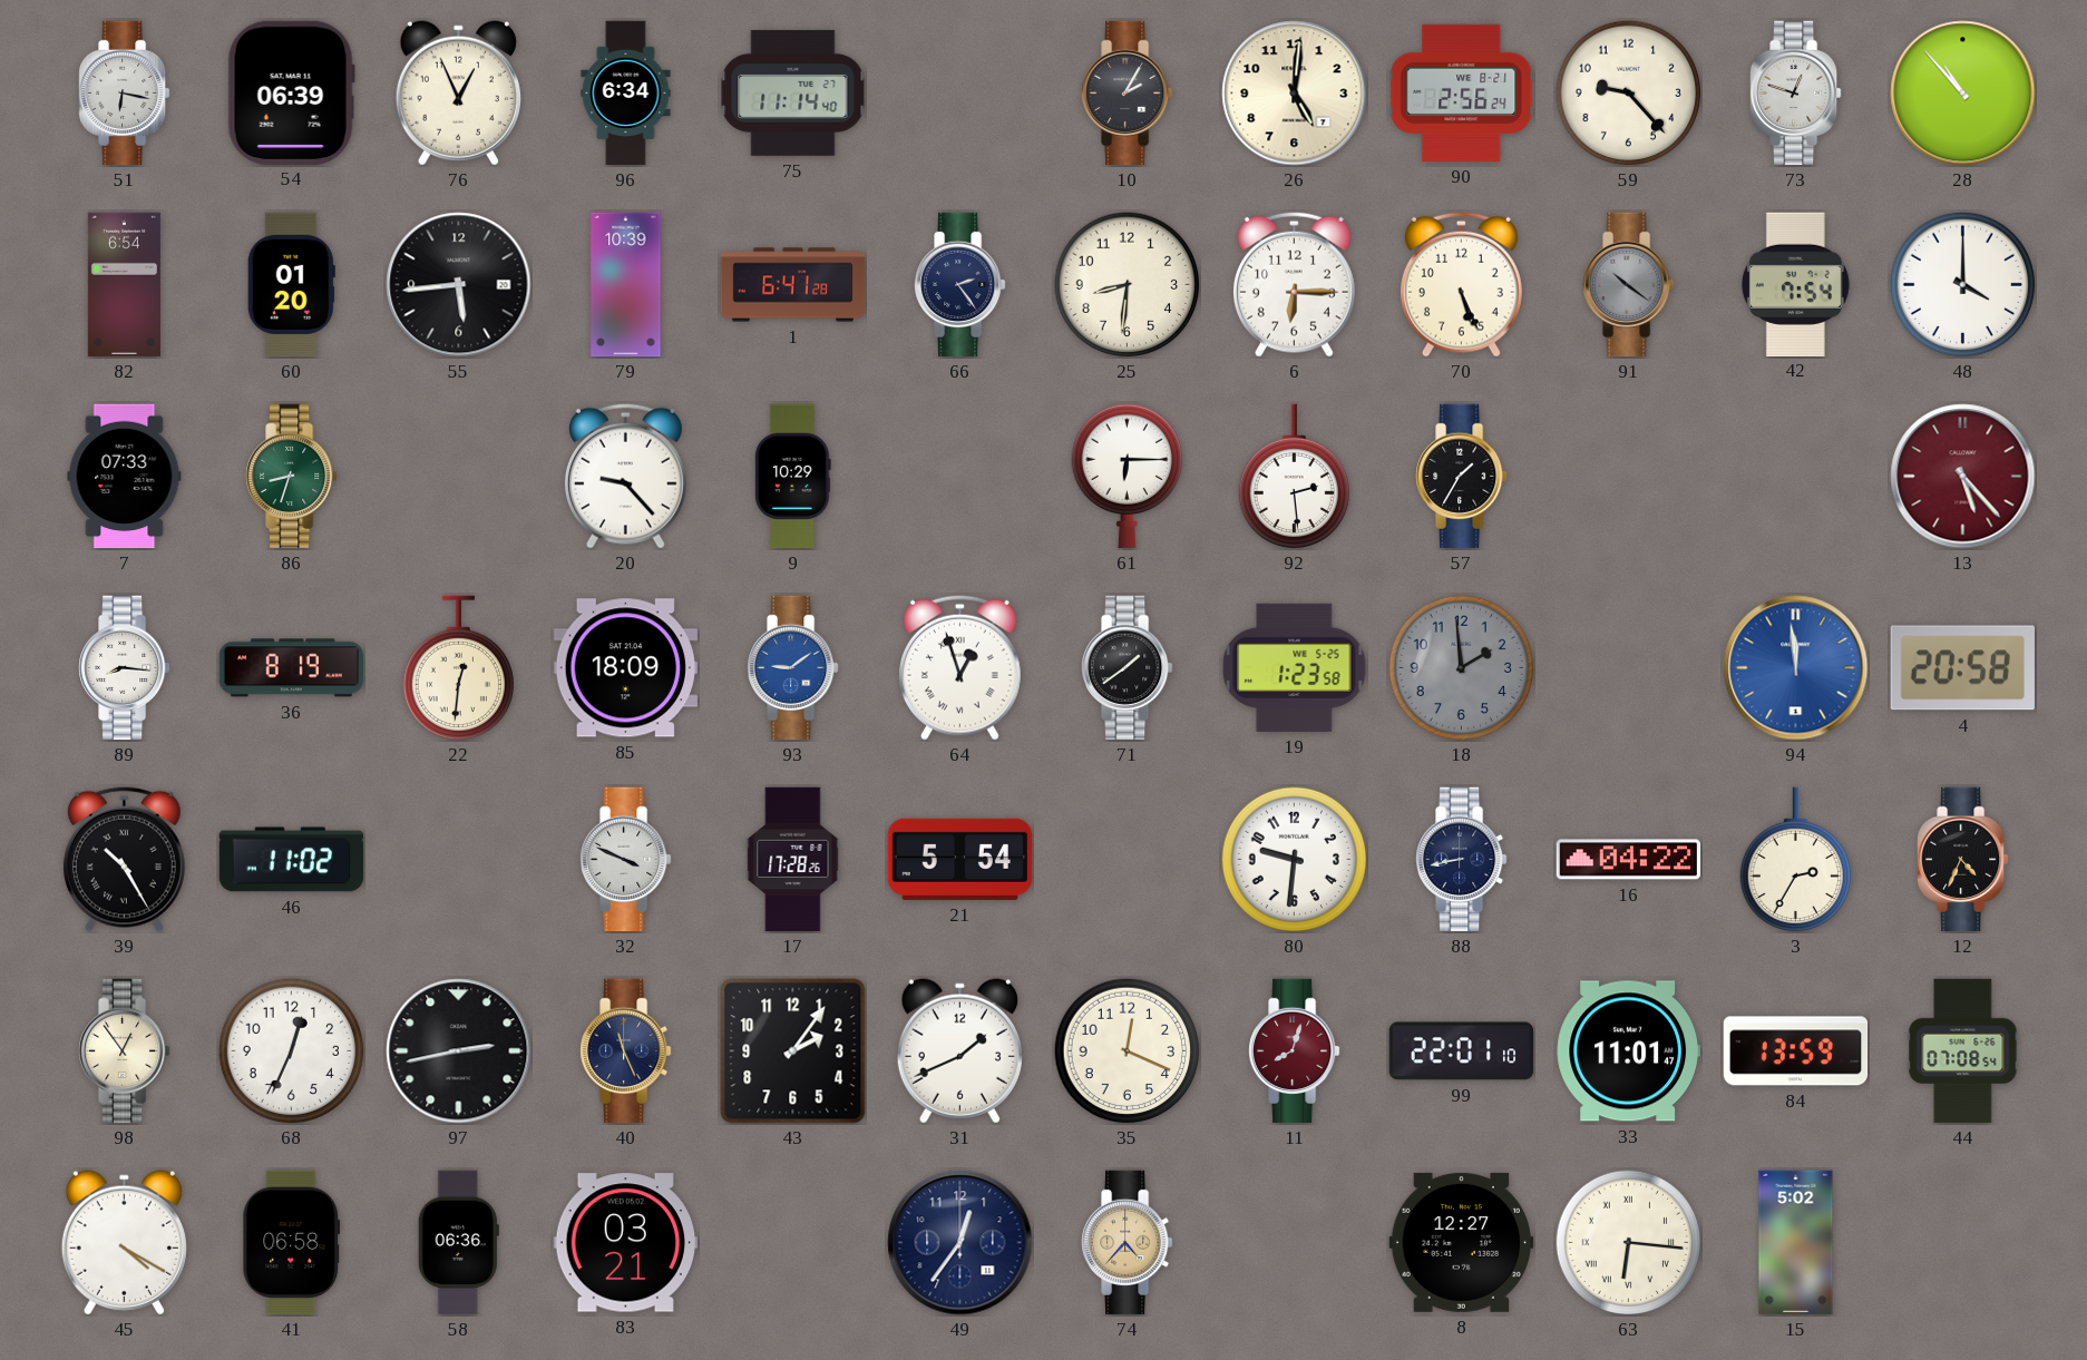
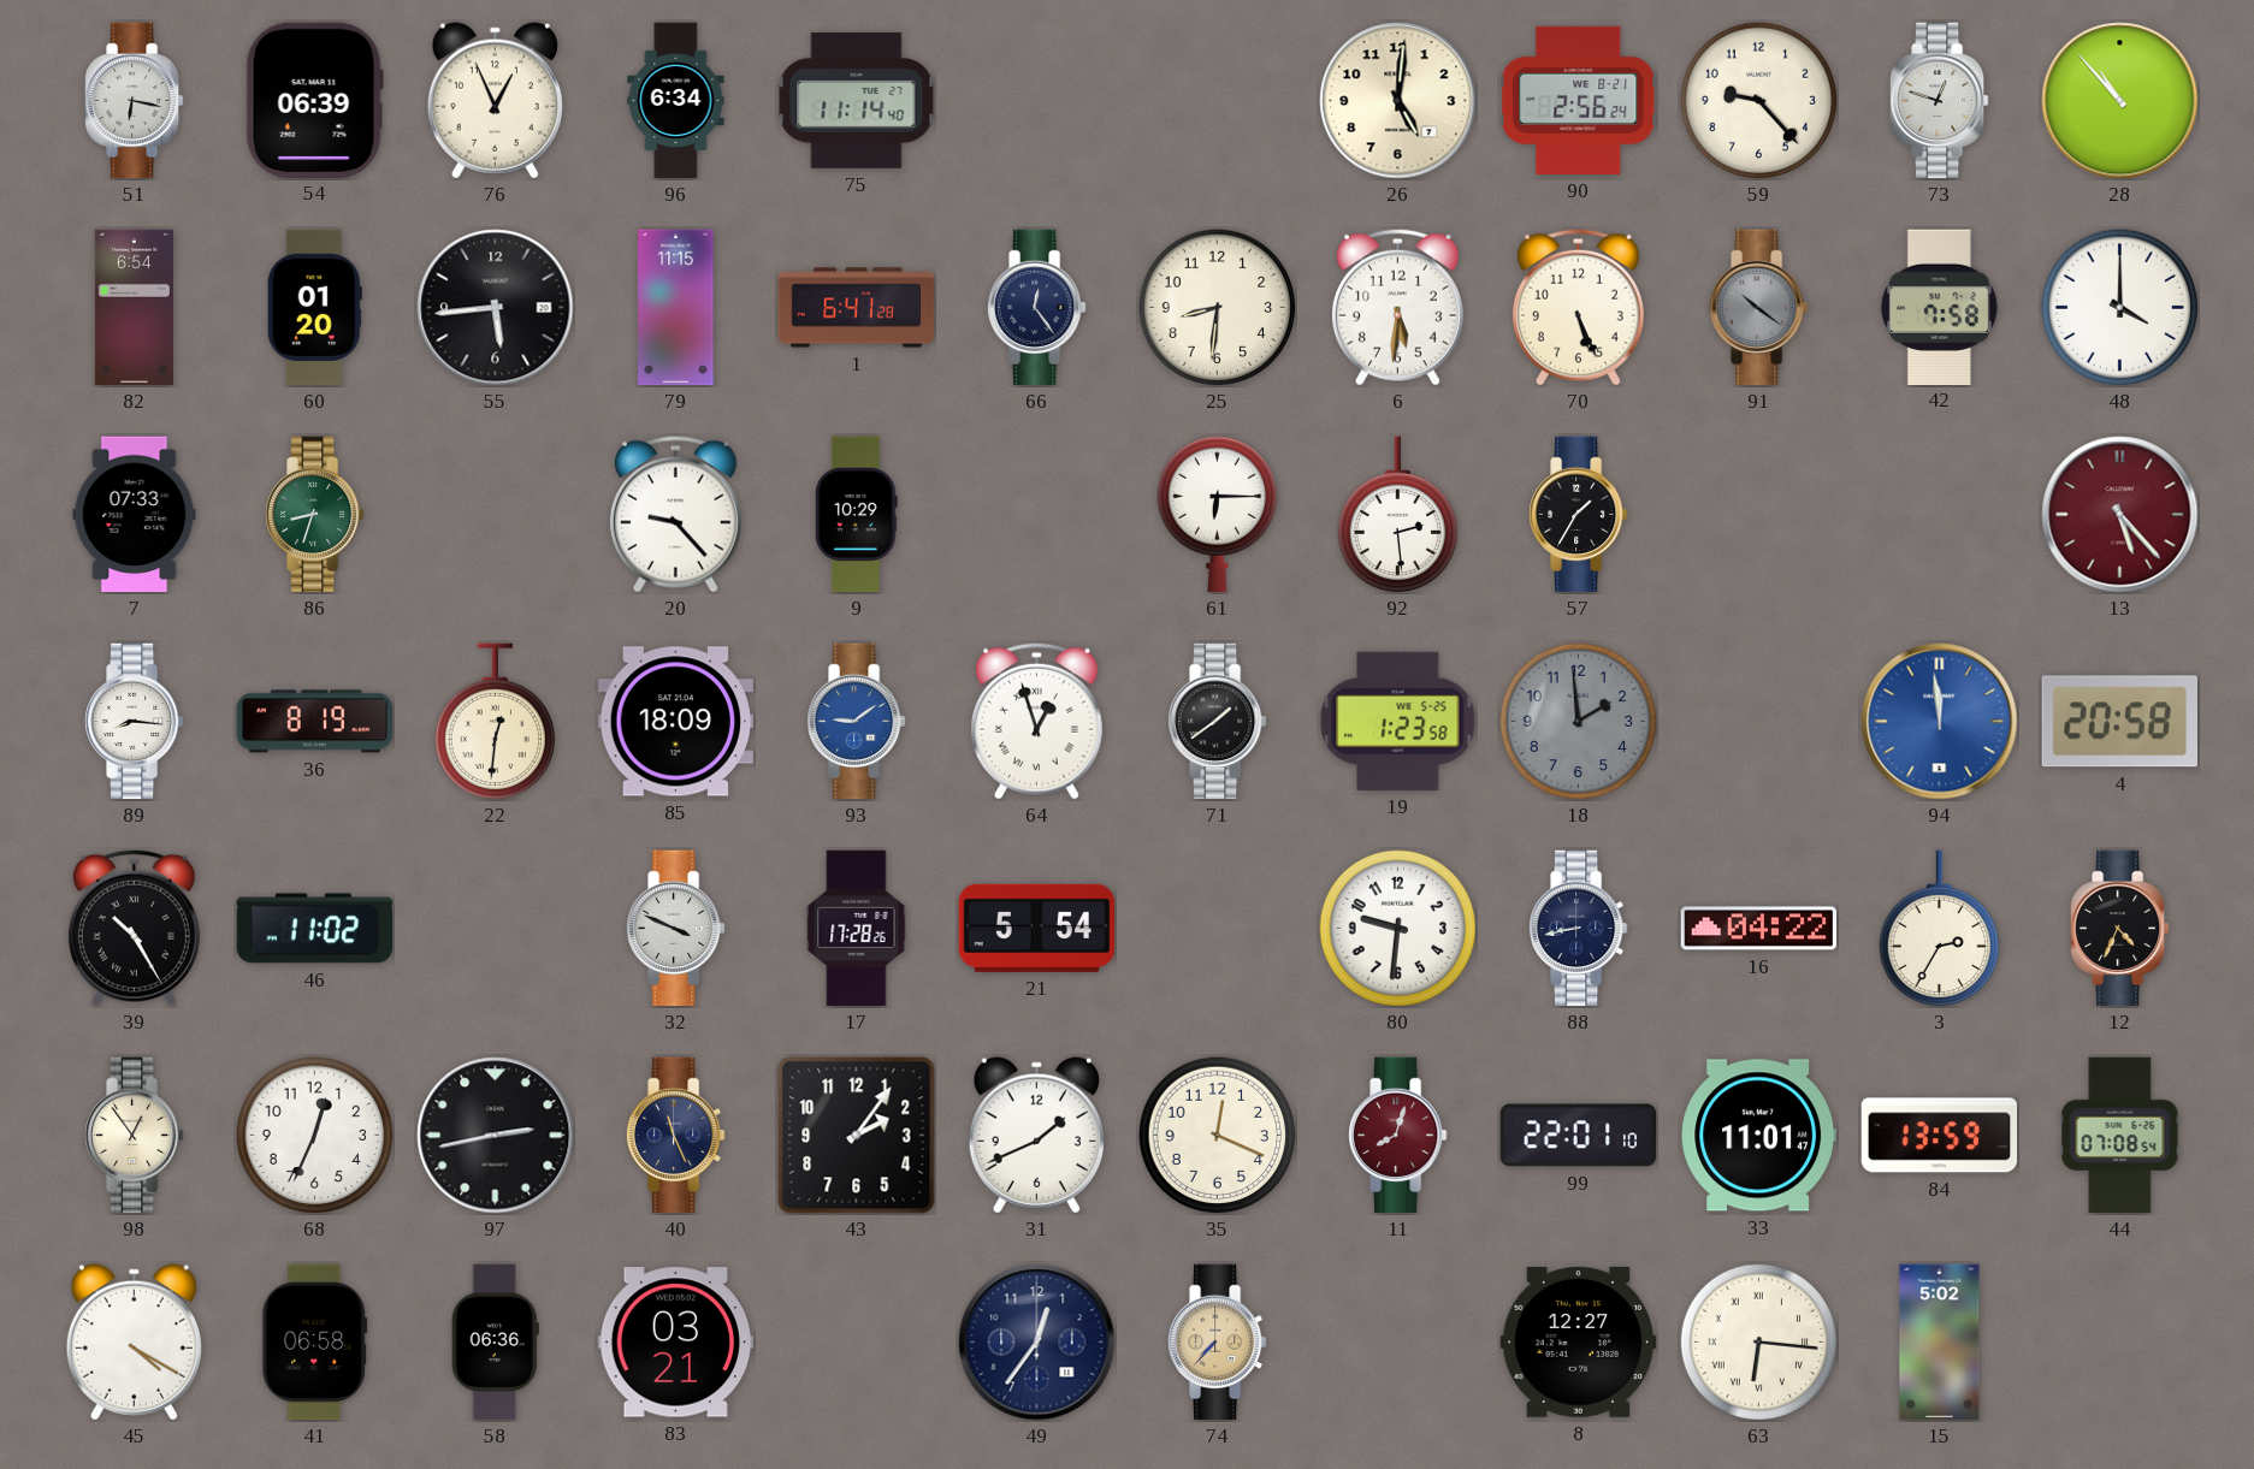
10: 2:05 -> none (1128, 94)
79: 10:39 -> 11:15 (676, 308)
66: 2:24 -> 12:24 (1037, 308)
6: 6:15 -> 5:31 (1397, 307)
42: 7:54 -> 7:58 (1939, 307)
74: 4:37 -> 7:37 (1218, 1343)
